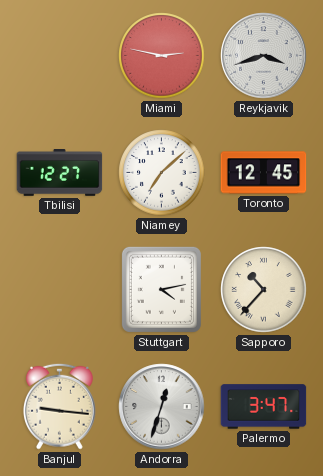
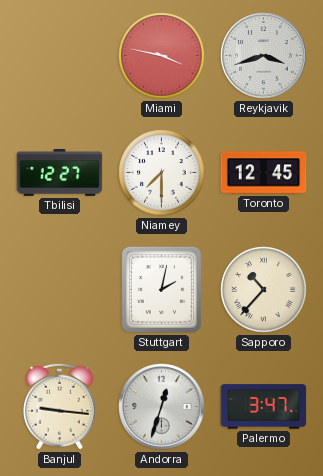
Miami: 2:47 -> 3:47 (162, 56)
Niamey: 7:08 -> 7:30 (162, 173)
Stuttgart: 4:13 -> 2:02 (161, 289)
